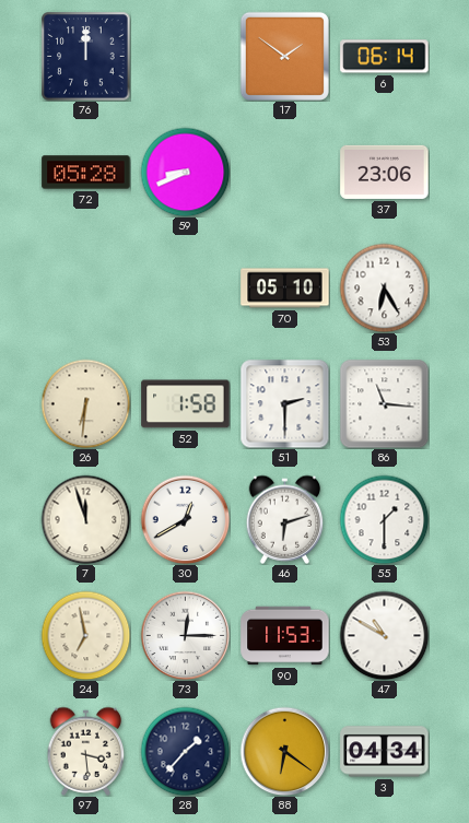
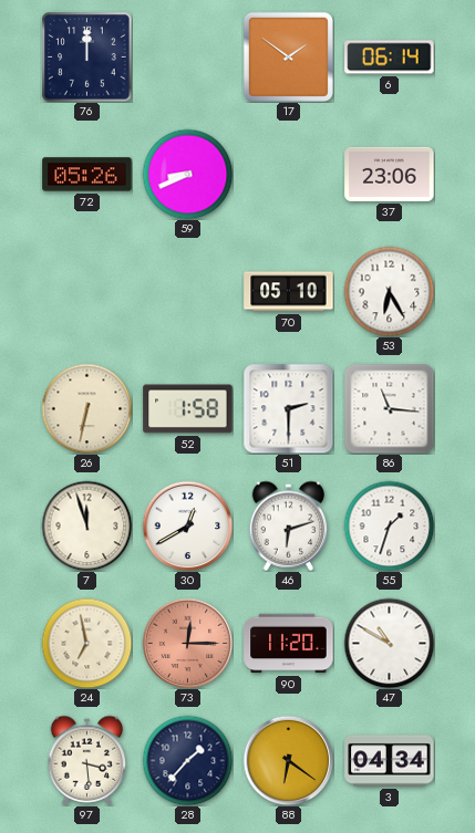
72: 05:28 -> 05:26 (87, 175)
26: 6:31 -> 6:32 (86, 408)
55: 1:30 -> 1:33 (389, 525)
73 dial: white -> salmon (187, 643)
90: 11:53 -> 11:20 (289, 644)
